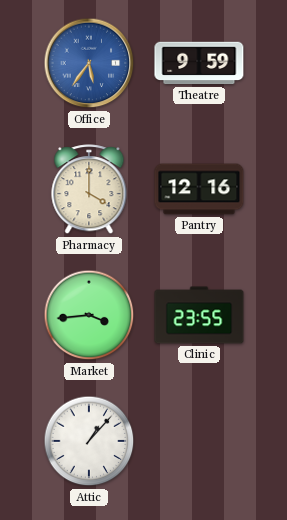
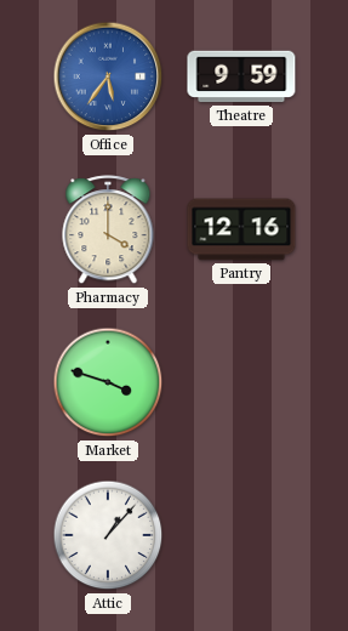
Market: 3:44 -> 3:48 (108, 382)
Clinic: 23:55 -> none (199, 315)
